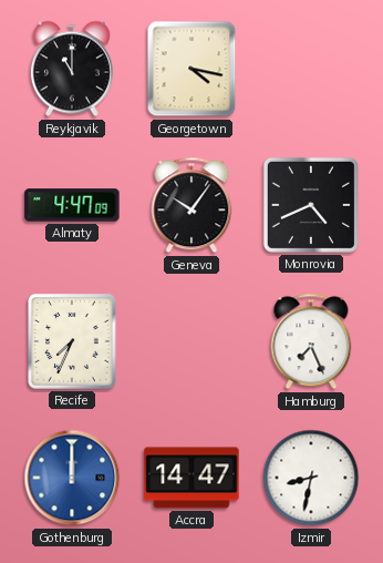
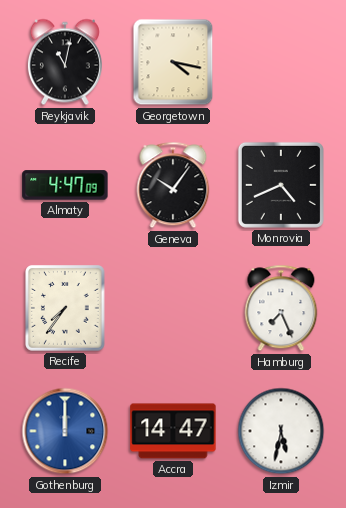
Reykjavik: 11:00 -> 11:02 (65, 62)
Recife: 7:34 -> 7:36 (66, 309)
Izmir: 8:32 -> 5:32 (281, 431)
